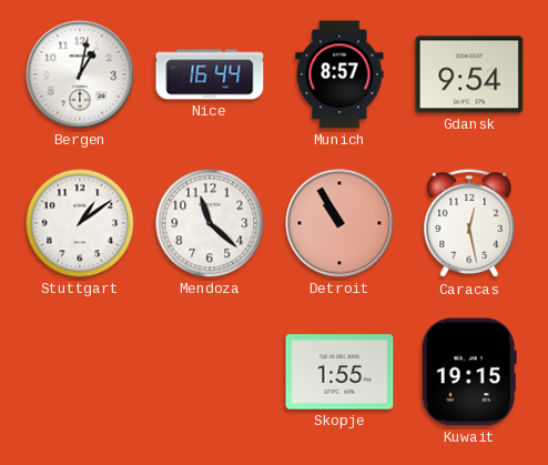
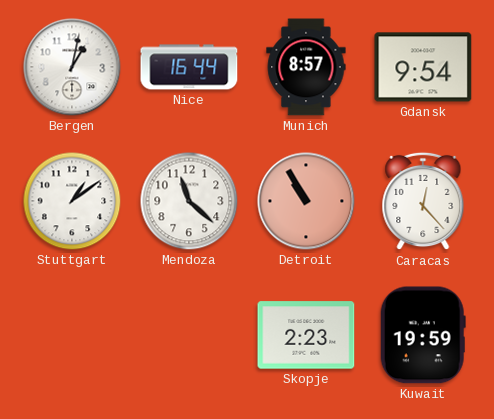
Caracas: 12:28 -> 12:23 (423, 201)
Skopje: 1:55 -> 2:23 (306, 335)
Kuwait: 19:15 -> 19:59 (423, 335)
